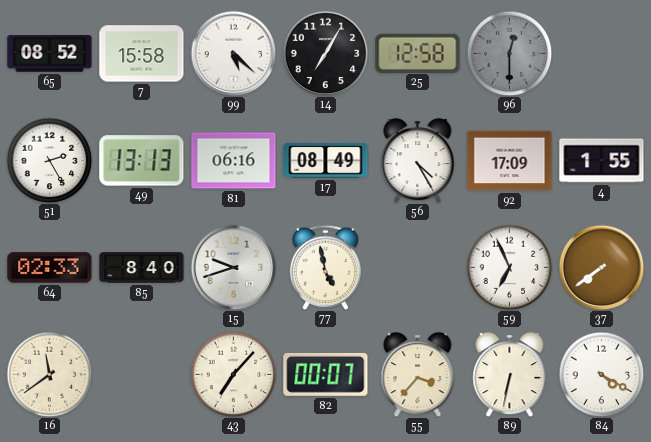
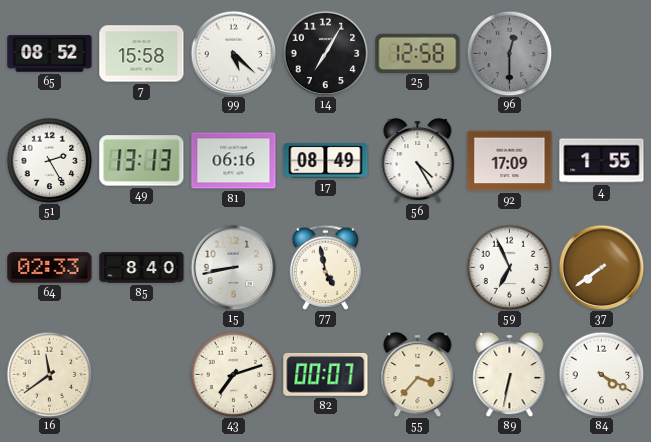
15: 9:42 -> 8:43 (233, 267)
43: 7:07 -> 7:12 (233, 374)
